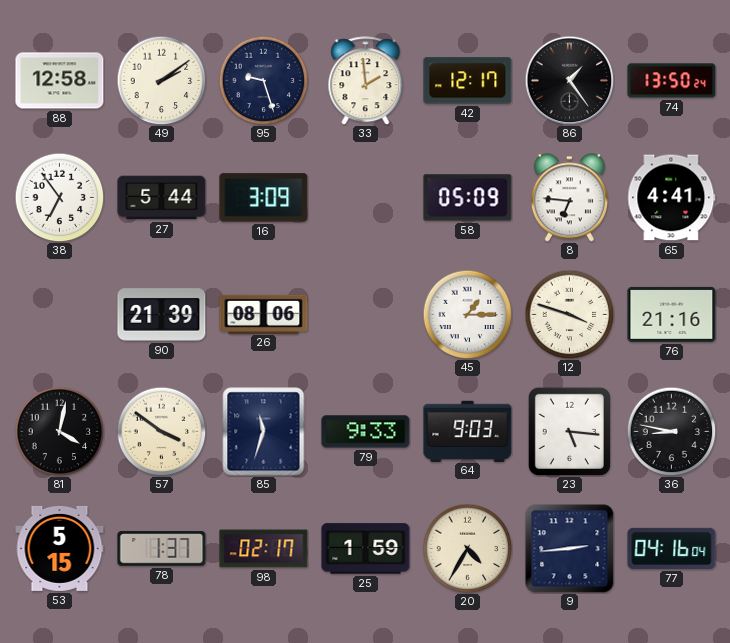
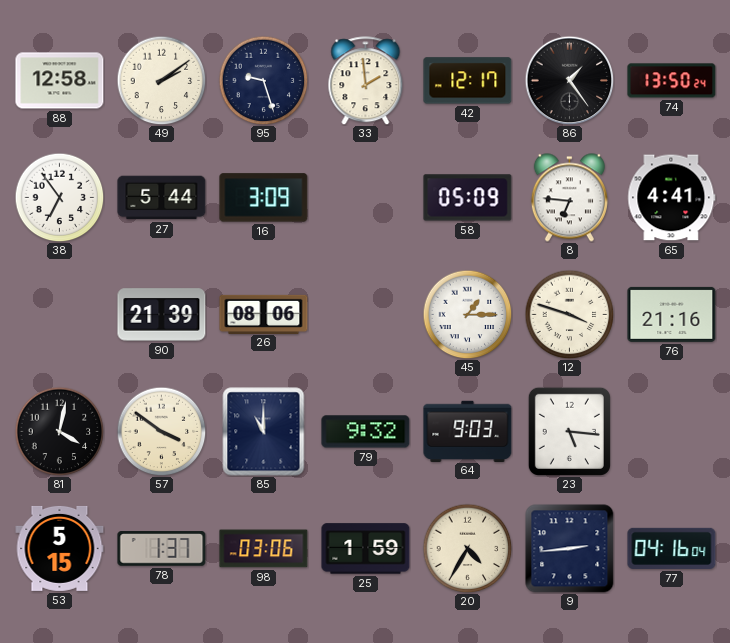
85: 11:33 -> 11:00 (264, 432)
79: 9:33 -> 9:32 (366, 432)
36: 8:47 -> none (671, 431)
98: 02:17 -> 03:06 (264, 549)
